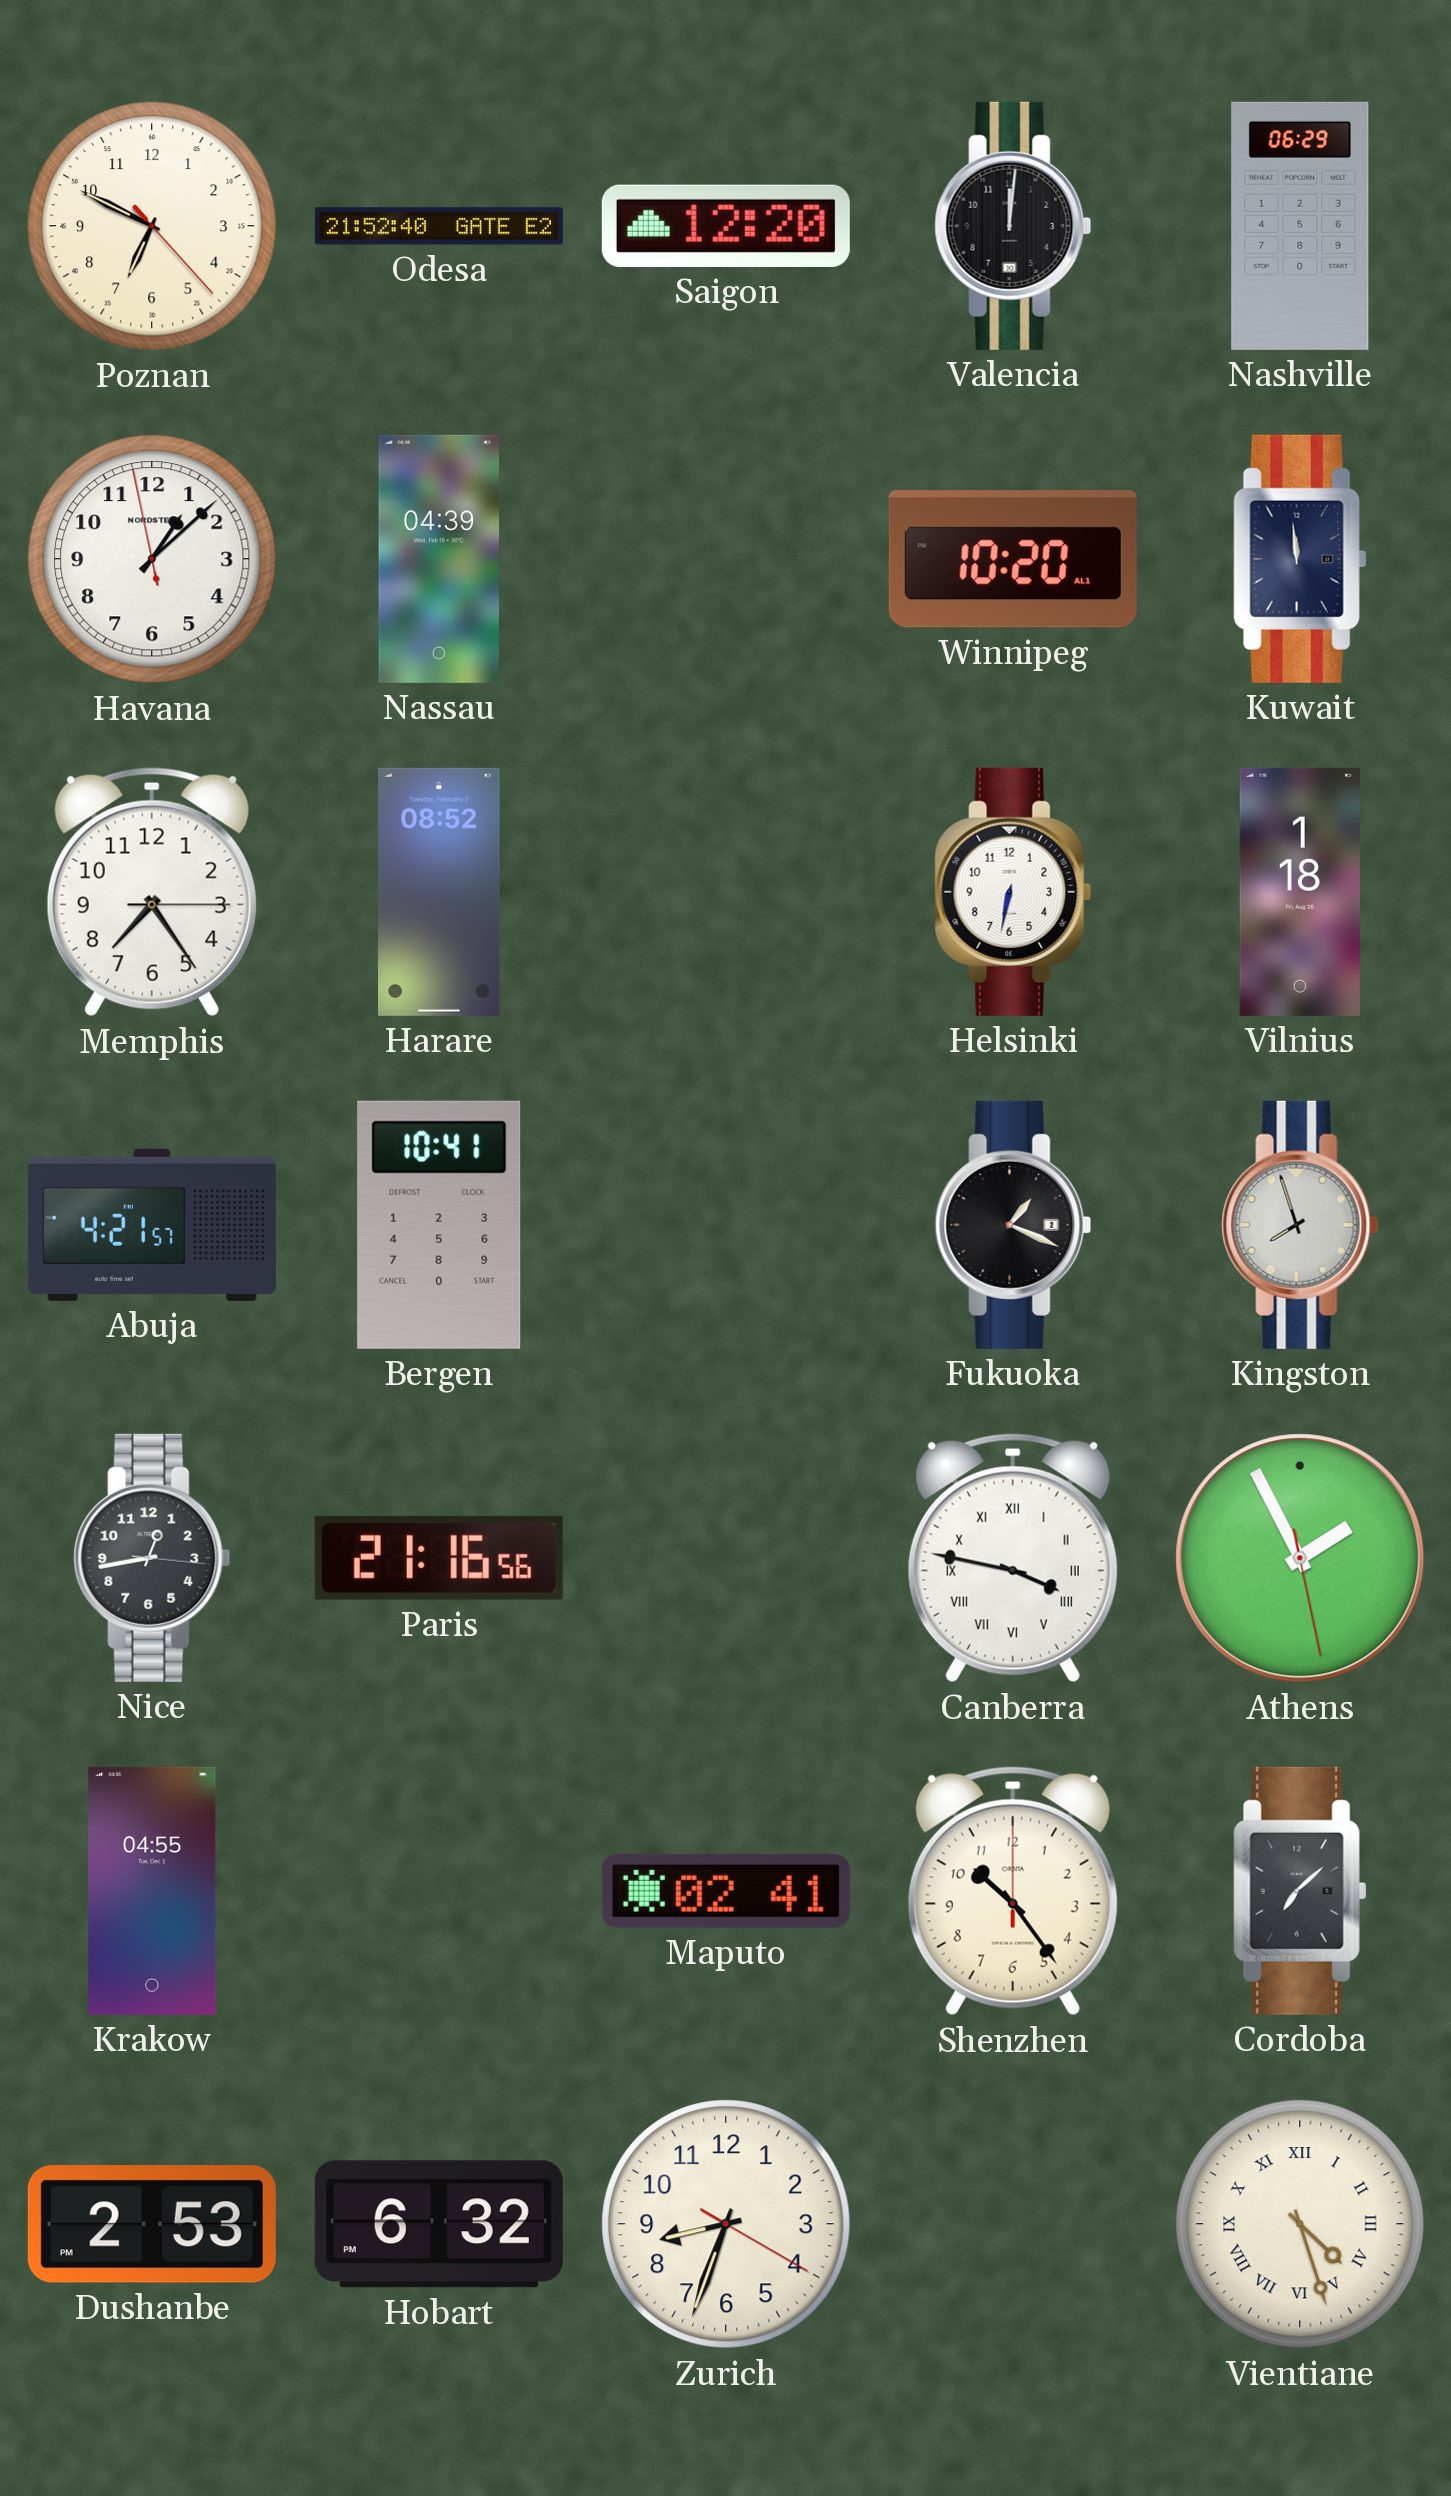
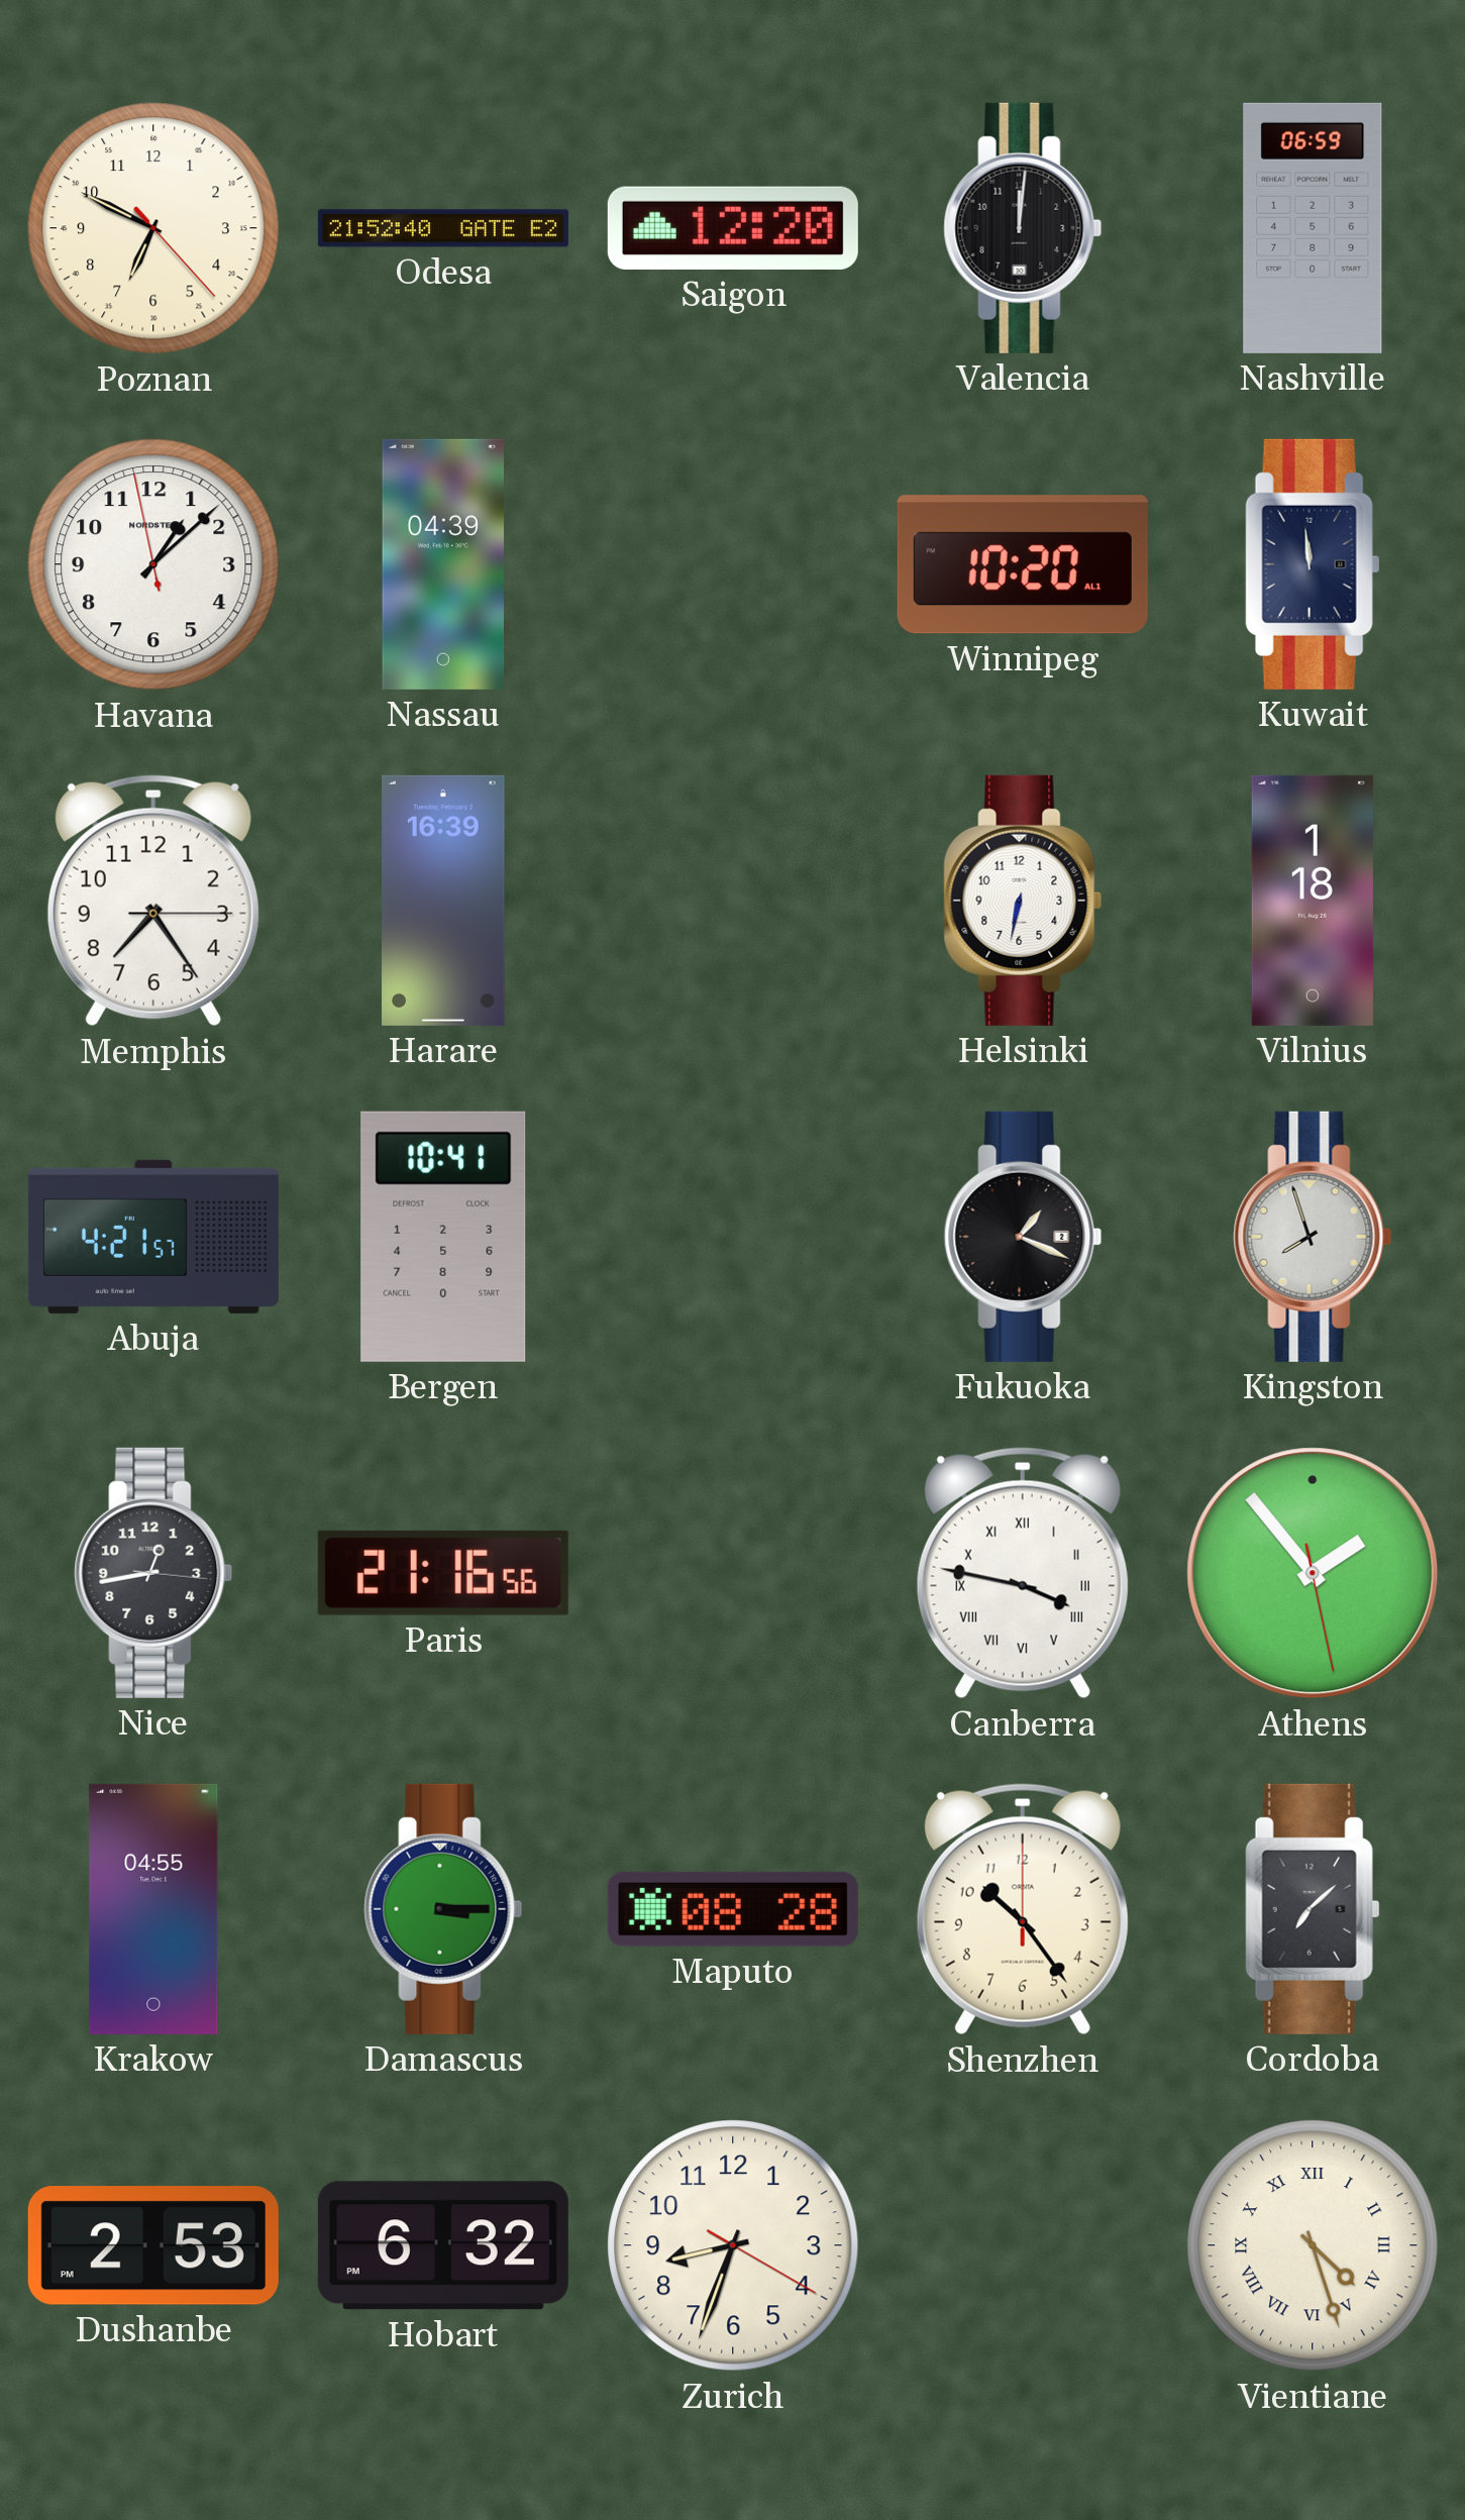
Nashville: 06:29 -> 06:59 (1313, 228)
Harare: 08:52 -> 16:39 (444, 901)
Athens: 1:55 -> 1:53 (1313, 1573)
Damascus: none -> 3:15 (443, 1909)
Maputo: 02:41 -> 08:28 (733, 1909)
